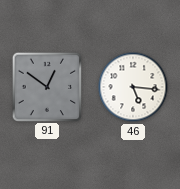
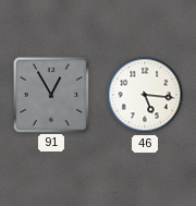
91: 12:51 -> 12:55 (50, 94)
